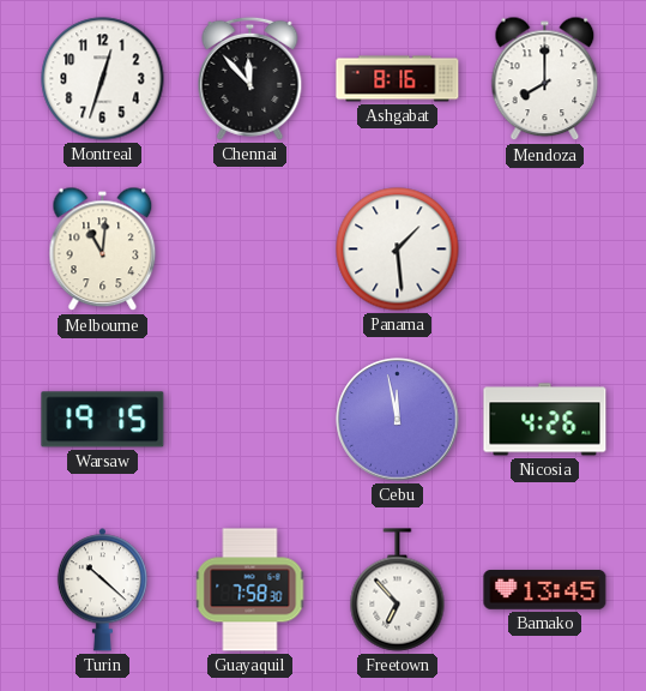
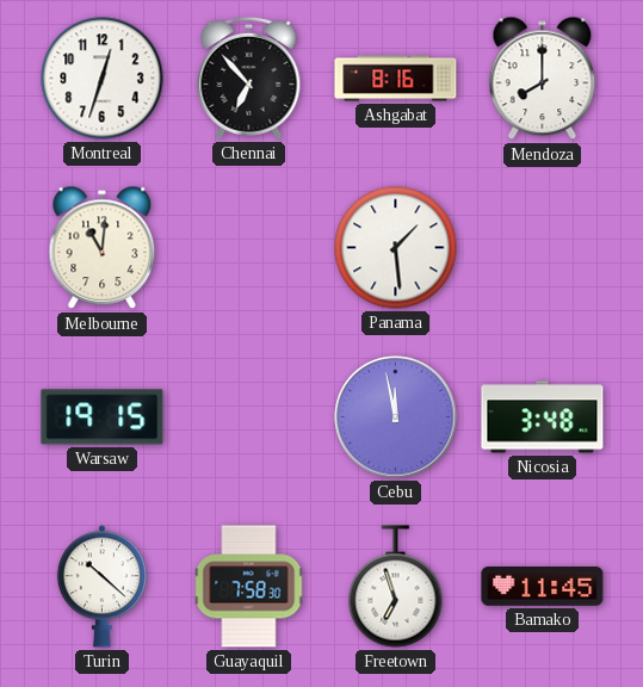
Chennai: 11:53 -> 6:53 (249, 78)
Nicosia: 4:26 -> 3:48 (543, 417)
Freetown: 6:53 -> 6:57 (396, 587)
Bamako: 13:45 -> 11:45 (543, 587)
